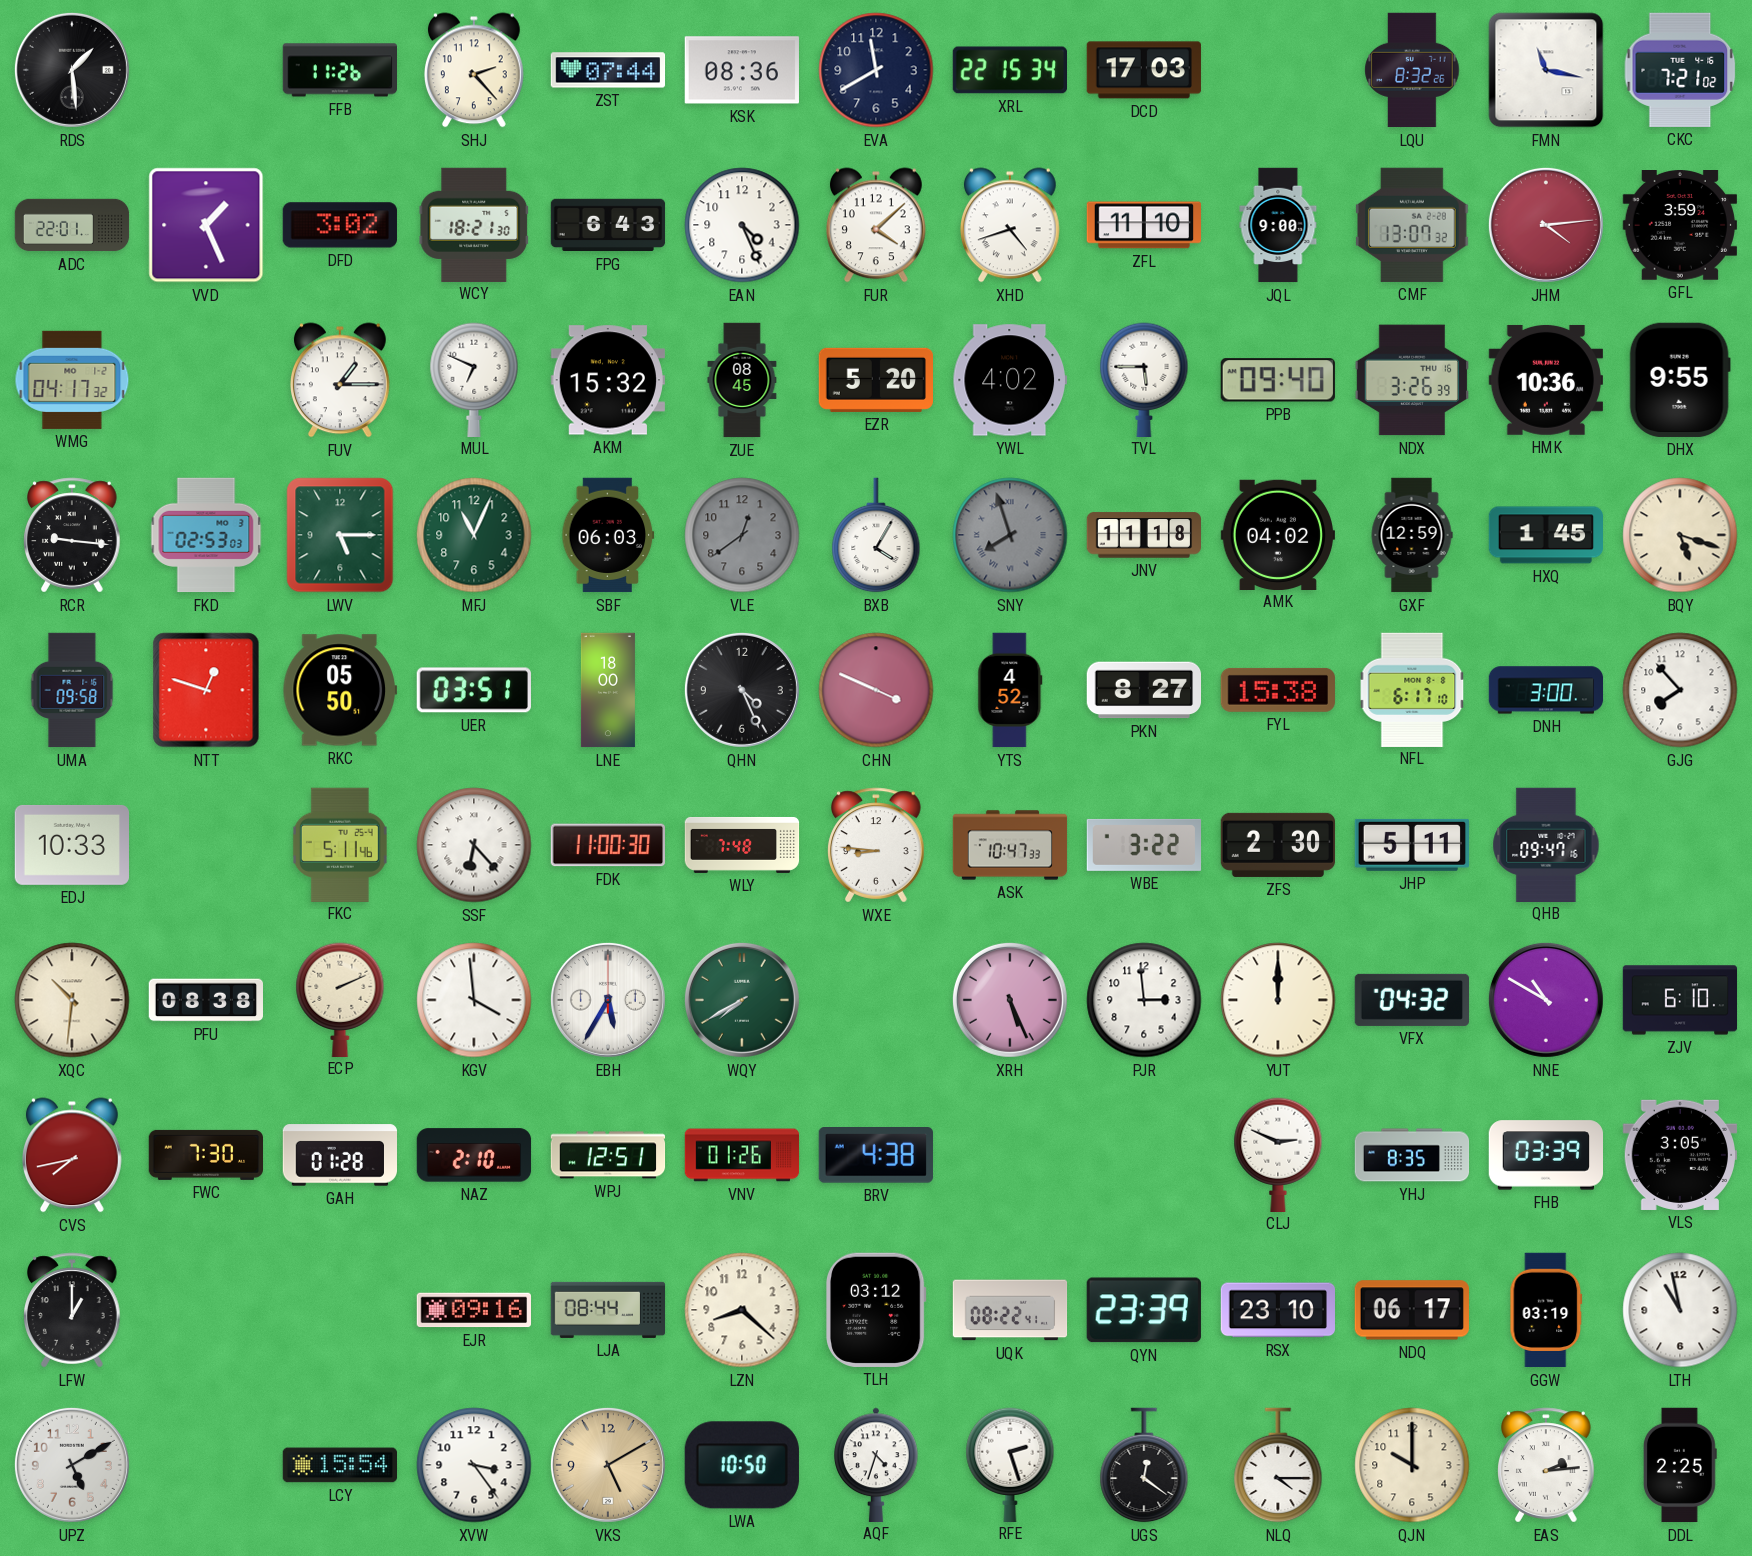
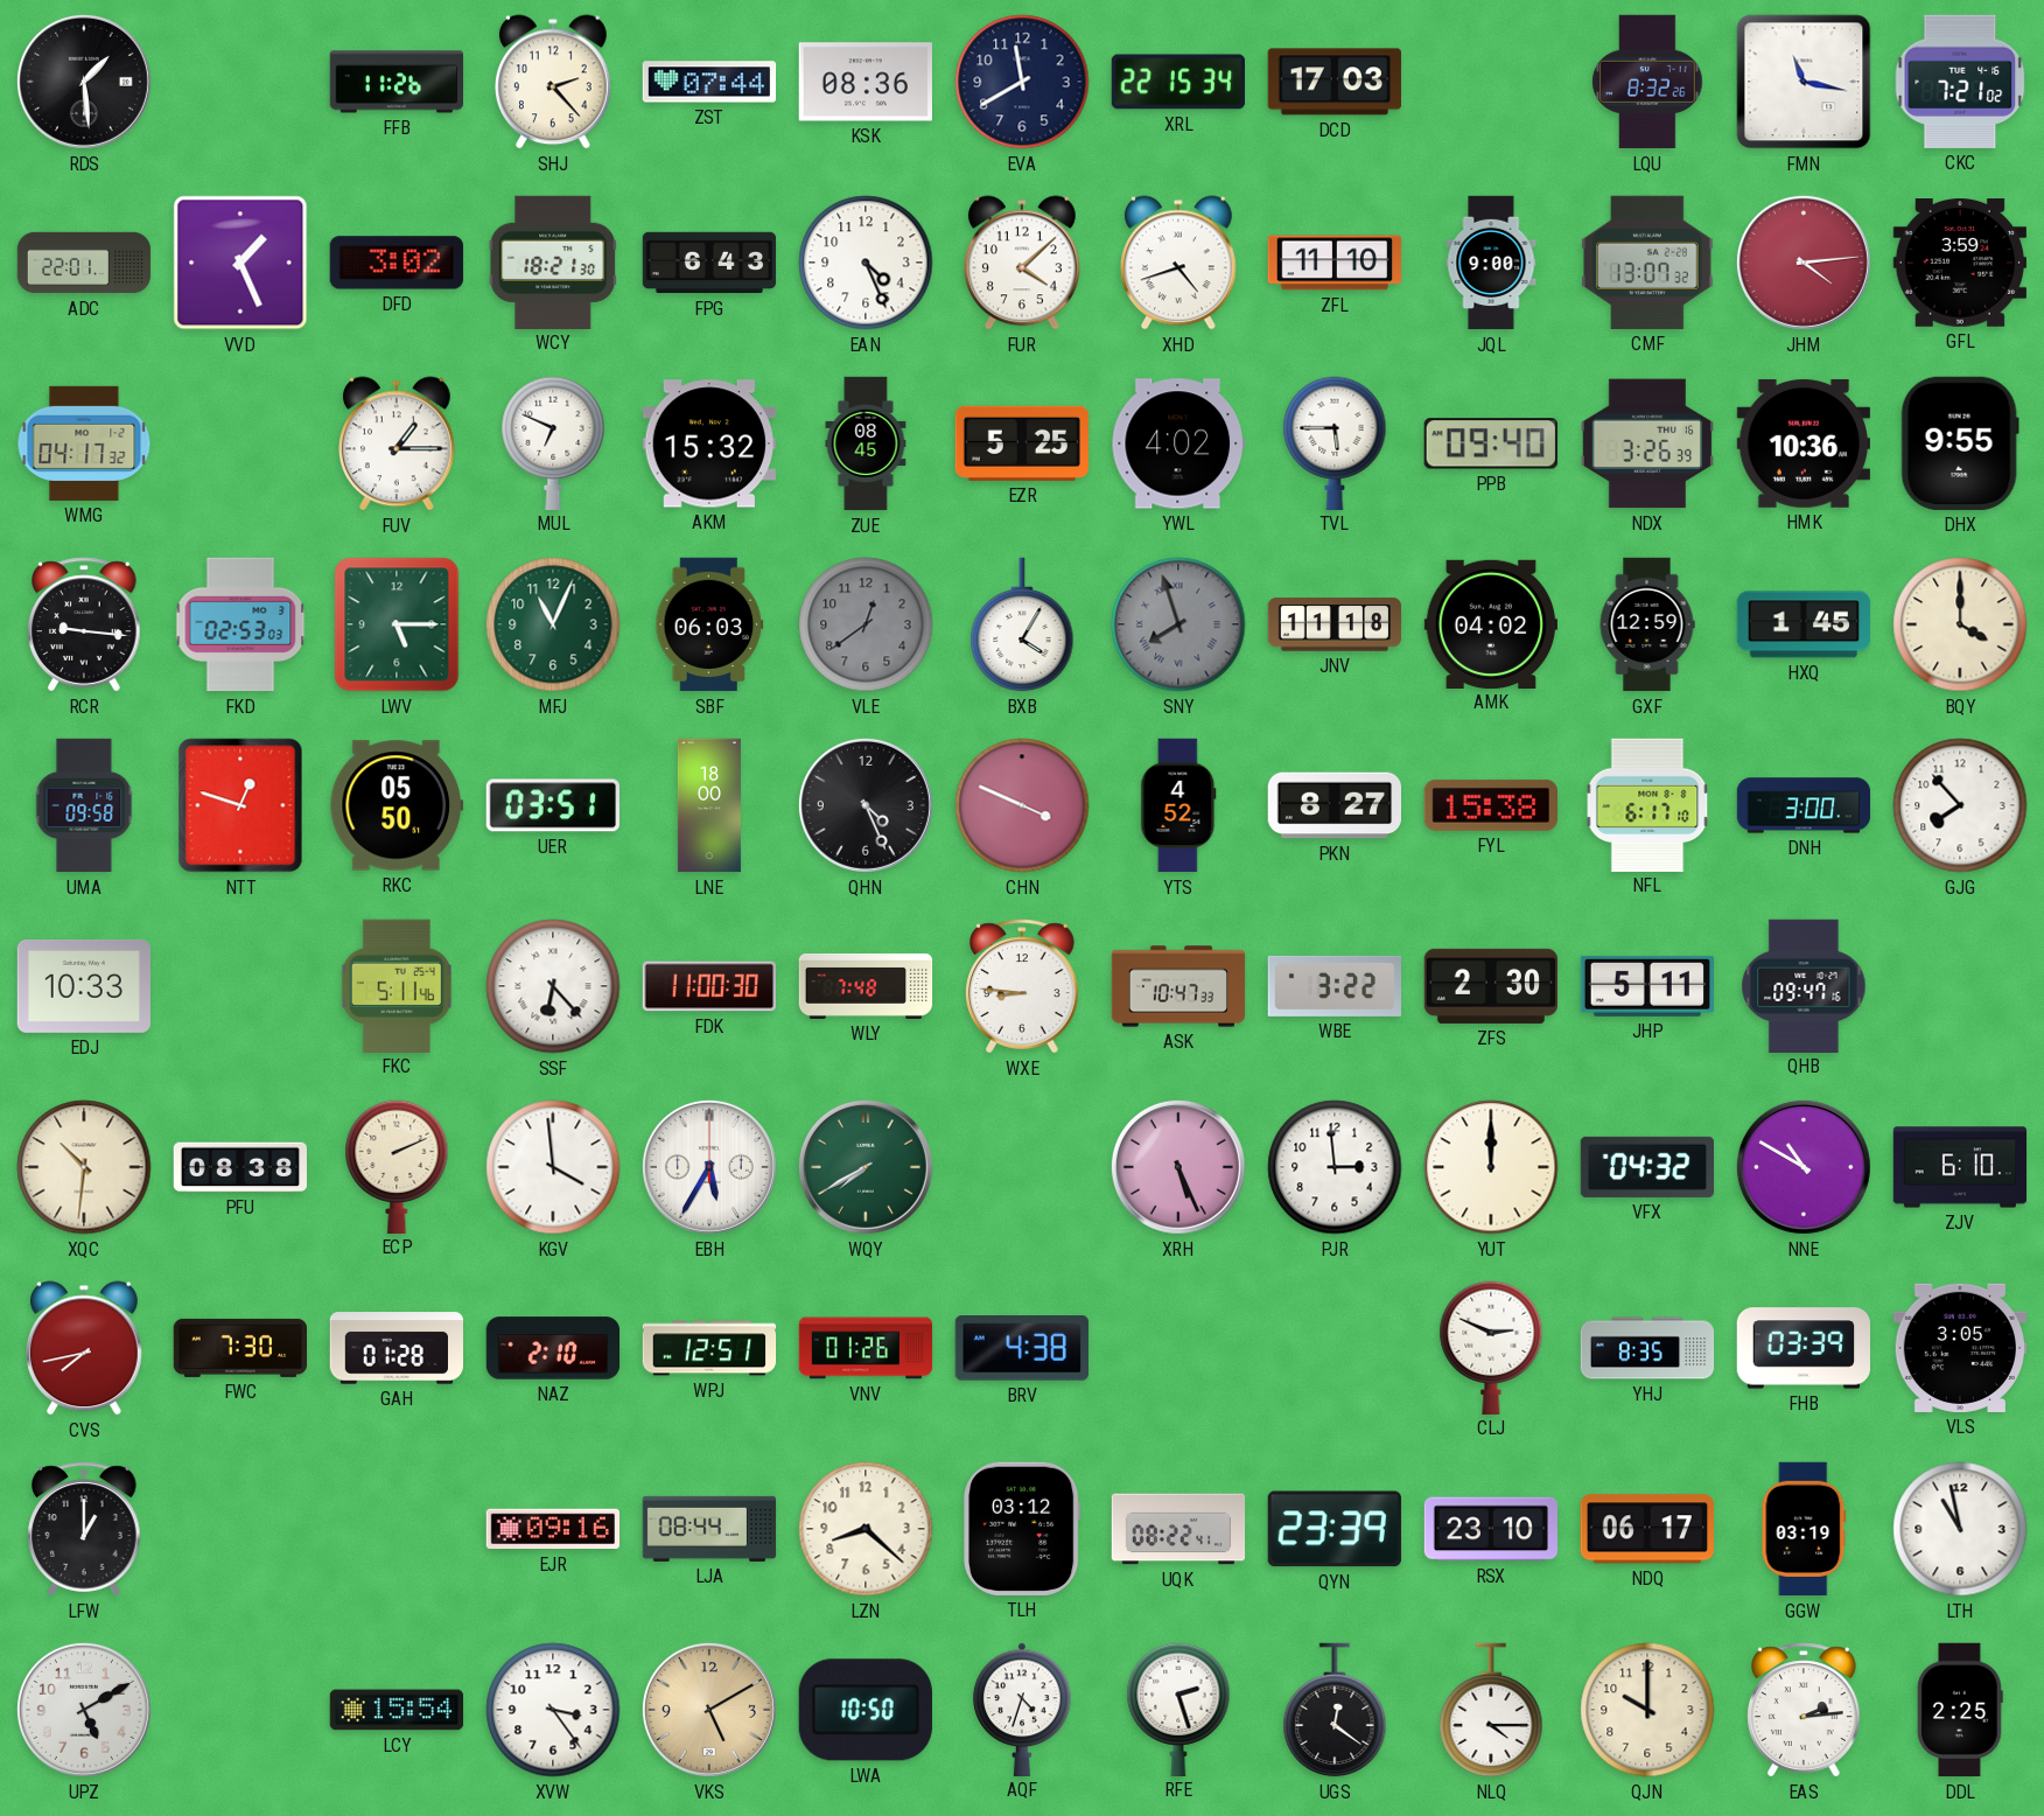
EZR: 5:20 -> 5:25 (1021, 443)
BQY: 5:18 -> 4:00 (1960, 624)
